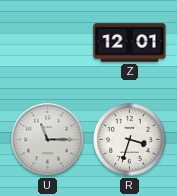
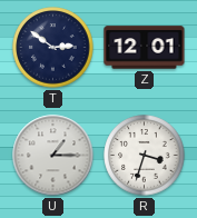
T: none -> 2:51 (53, 48)
U: 11:15 -> 1:15 (53, 156)
